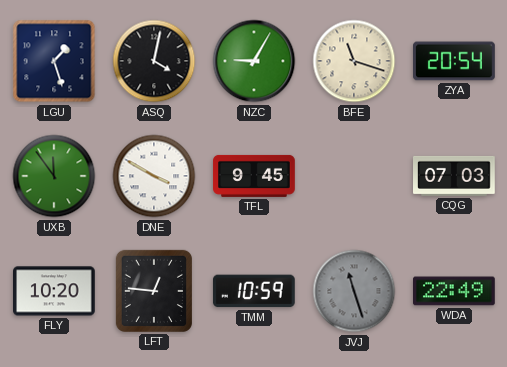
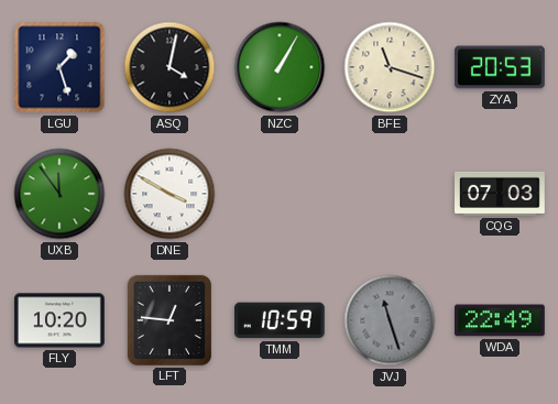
NZC: 9:05 -> 1:05 (280, 67)
ZYA: 20:54 -> 20:53 (500, 67)
TFL: 9:45 -> none (254, 176)
